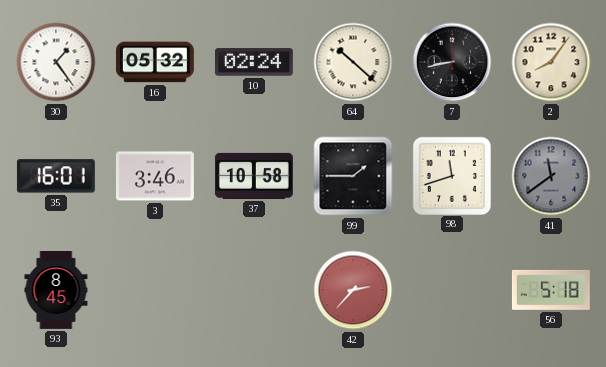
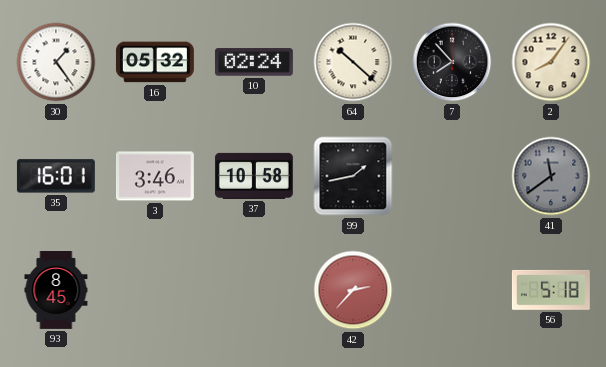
7: 8:43 -> 7:53 (452, 62)
99: 1:45 -> 1:43 (353, 176)
98: 11:42 -> none (451, 175)
